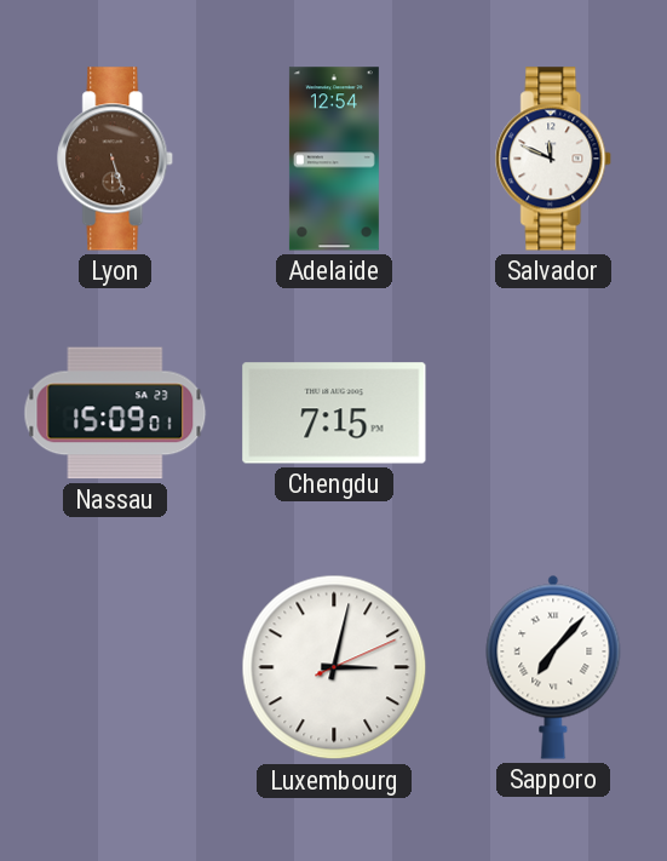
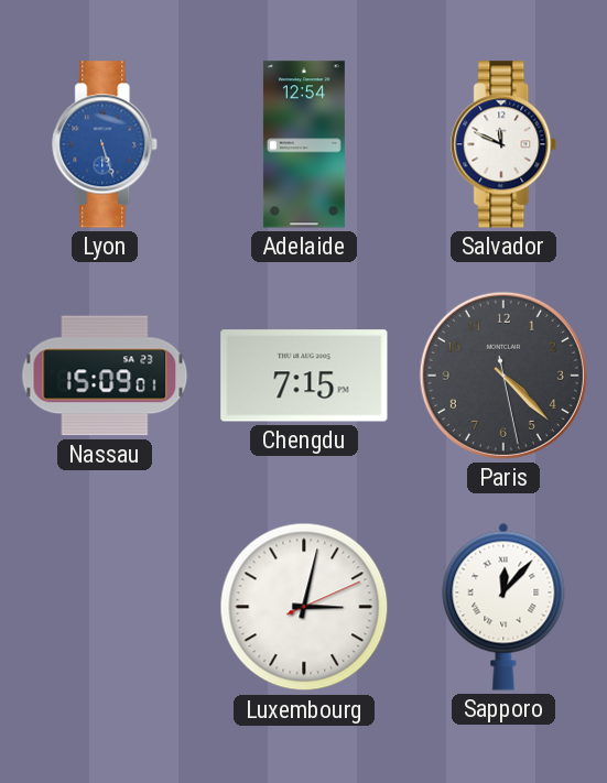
Lyon dial: brown -> blue (106, 144)
Paris: none -> 4:22 (503, 376)
Sapporo: 7:07 -> 12:07 (503, 607)
